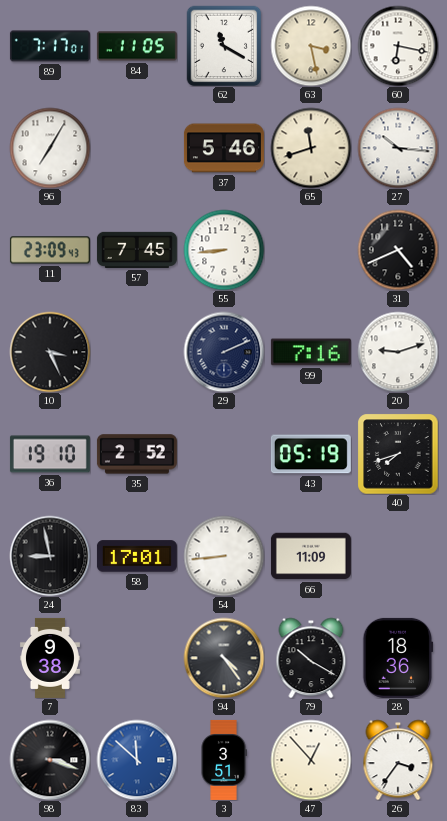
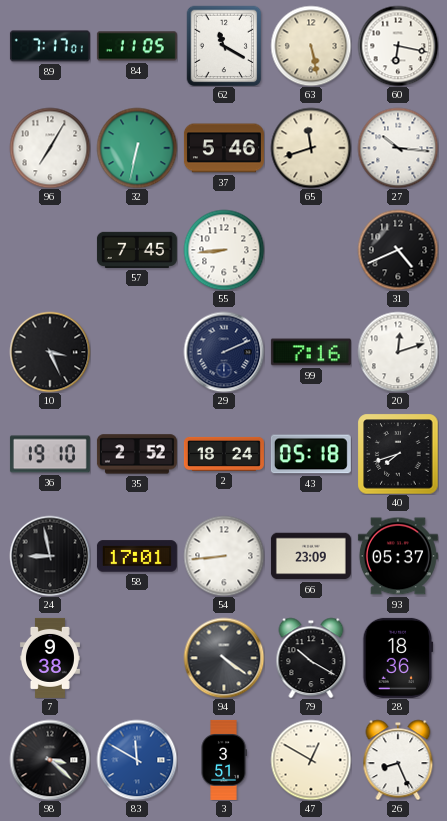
63: 3:28 -> 5:28 (311, 46)
32: none -> 6:32 (137, 148)
11: 23:09 -> none (50, 250)
20: 9:12 -> 12:12 (398, 352)
2: none -> 18:24 (224, 454)
43: 05:19 -> 05:18 (311, 454)
66: 11:09 -> 23:09 (311, 556)
93: none -> 05:37 (398, 556)
94: 4:24 -> 4:21 (224, 658)
98: 3:18 -> 3:22 (50, 760)
83: 11:52 -> 11:50 (137, 760)
47: 12:53 -> 12:50 (311, 760)
26: 3:36 -> 8:26 (398, 760)
